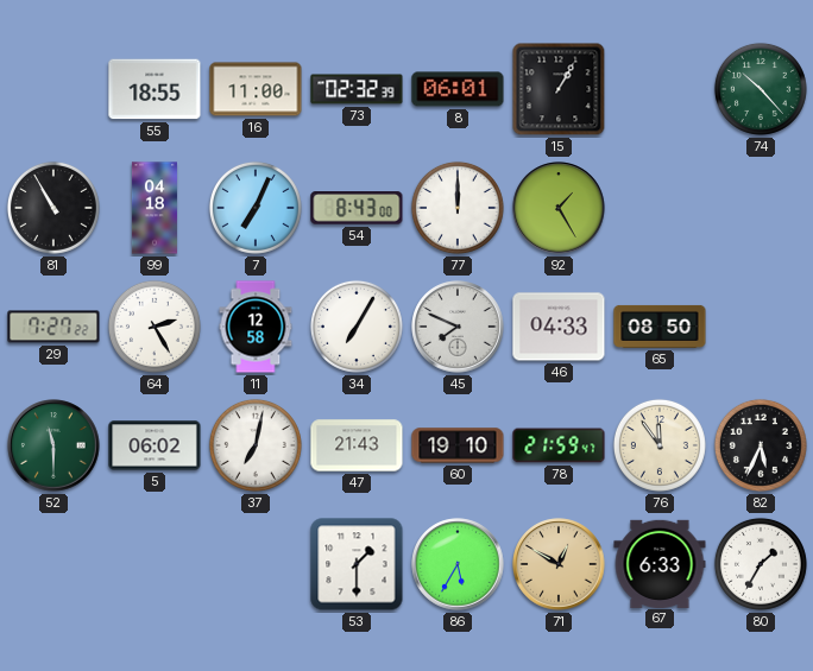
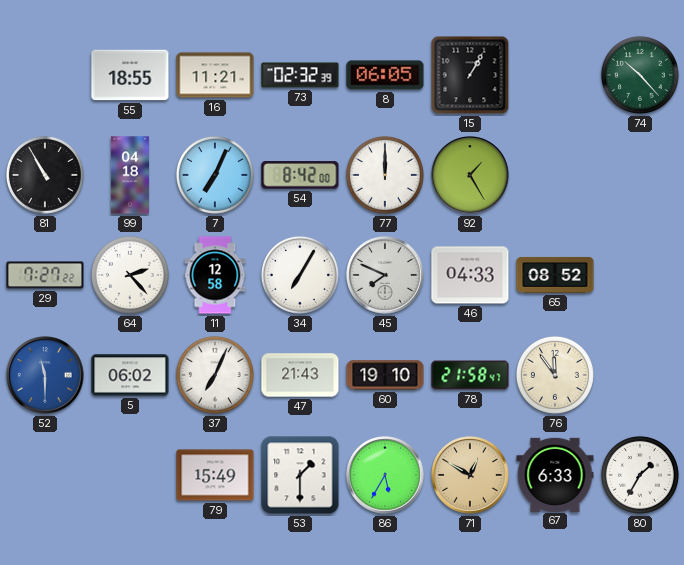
16: 11:00 -> 11:21 (215, 75)
8: 06:01 -> 06:05 (385, 75)
54: 8:43 -> 8:42 (300, 175)
64: 2:25 -> 2:23 (130, 275)
65: 08:50 -> 08:52 (555, 275)
52 dial: green -> blue (45, 375)
37: 7:02 -> 7:04 (215, 375)
78: 21:59 -> 21:58 (470, 375)
82: 5:34 -> none (761, 445)
79: none -> 15:49 (215, 475)
